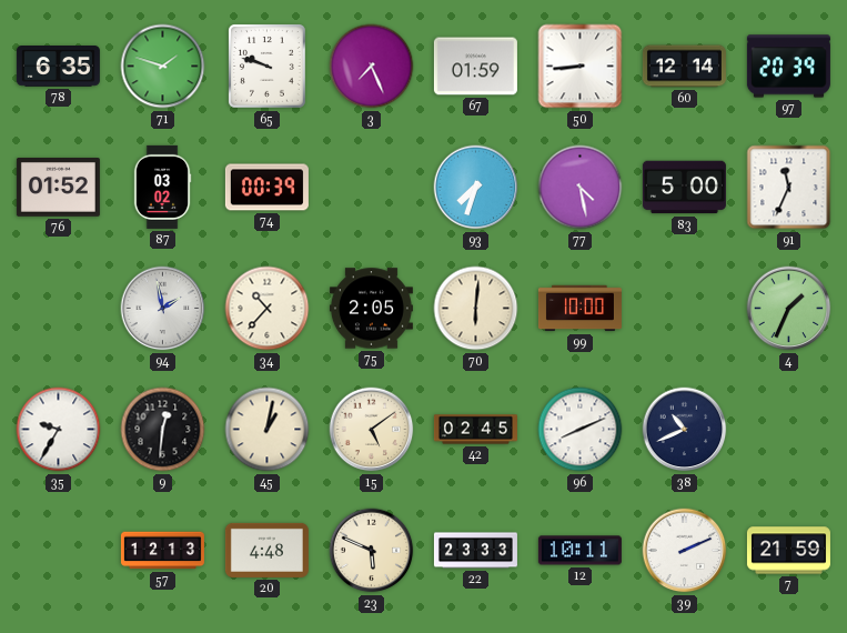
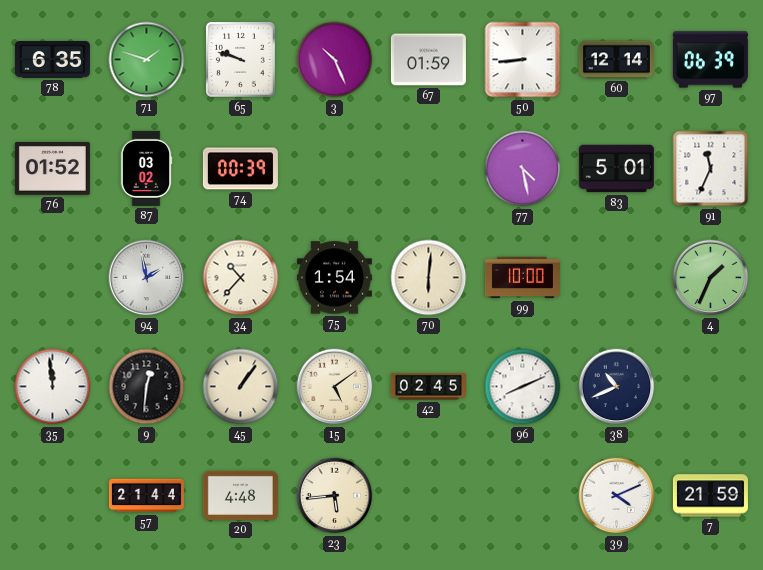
3: 7:26 -> 10:26 (335, 60)
97: 20:39 -> 06:39 (710, 60)
93: 7:33 -> none (476, 188)
83: 5:00 -> 5:01 (616, 169)
75: 2:05 -> 1:54 (334, 278)
35: 9:35 -> 11:59 (53, 387)
45: 1:02 -> 1:06 (241, 387)
57: 12:13 -> 21:44 (146, 496)
23: 5:49 -> 5:44 (335, 496)
22: 23:33 -> none (475, 551)
12: 10:11 -> none (579, 551)
39: 2:11 -> 4:11 (617, 496)
